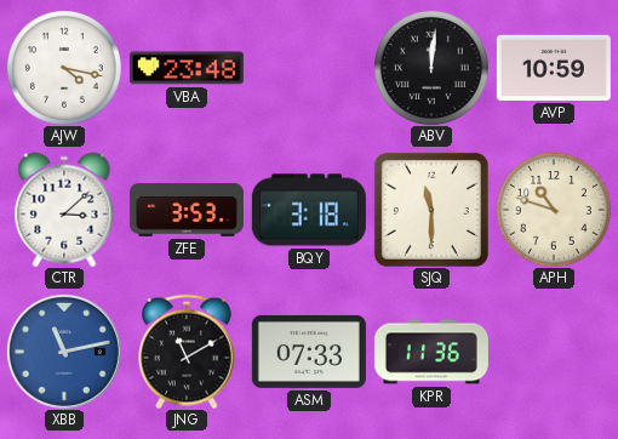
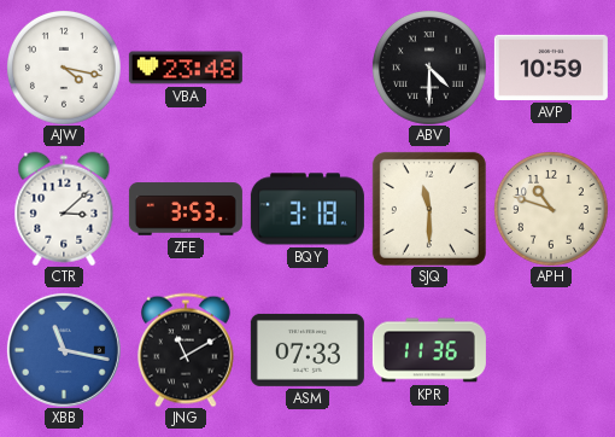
ABV: 12:01 -> 4:30 (429, 68)
XBB: 11:13 -> 11:17 (64, 350)
